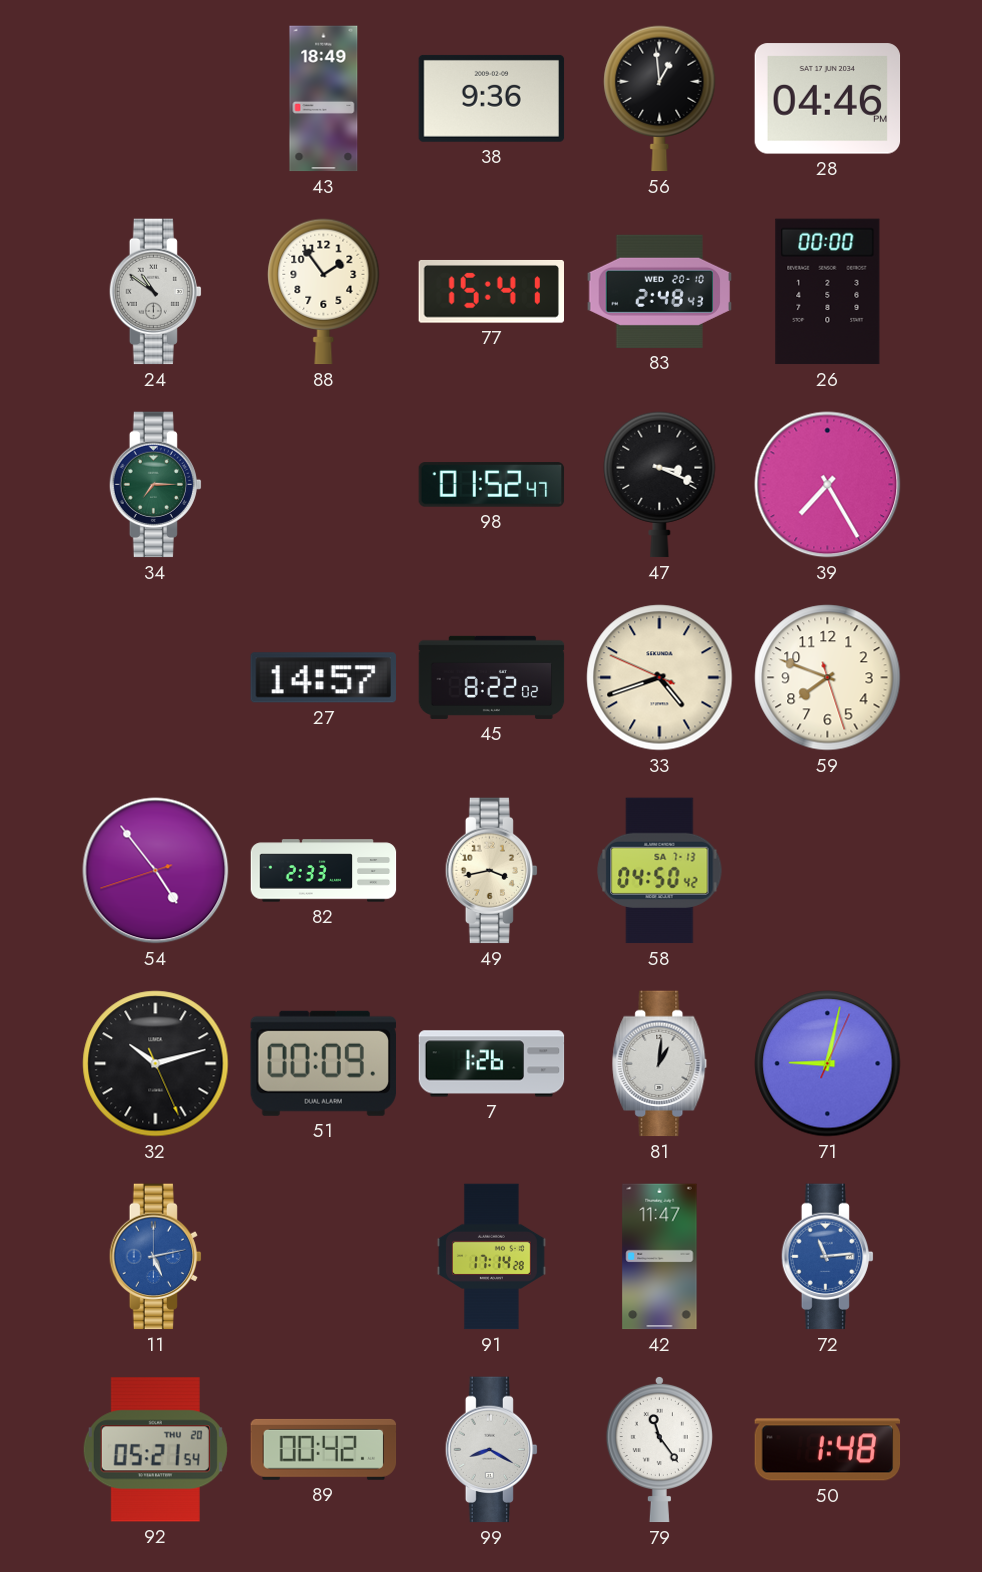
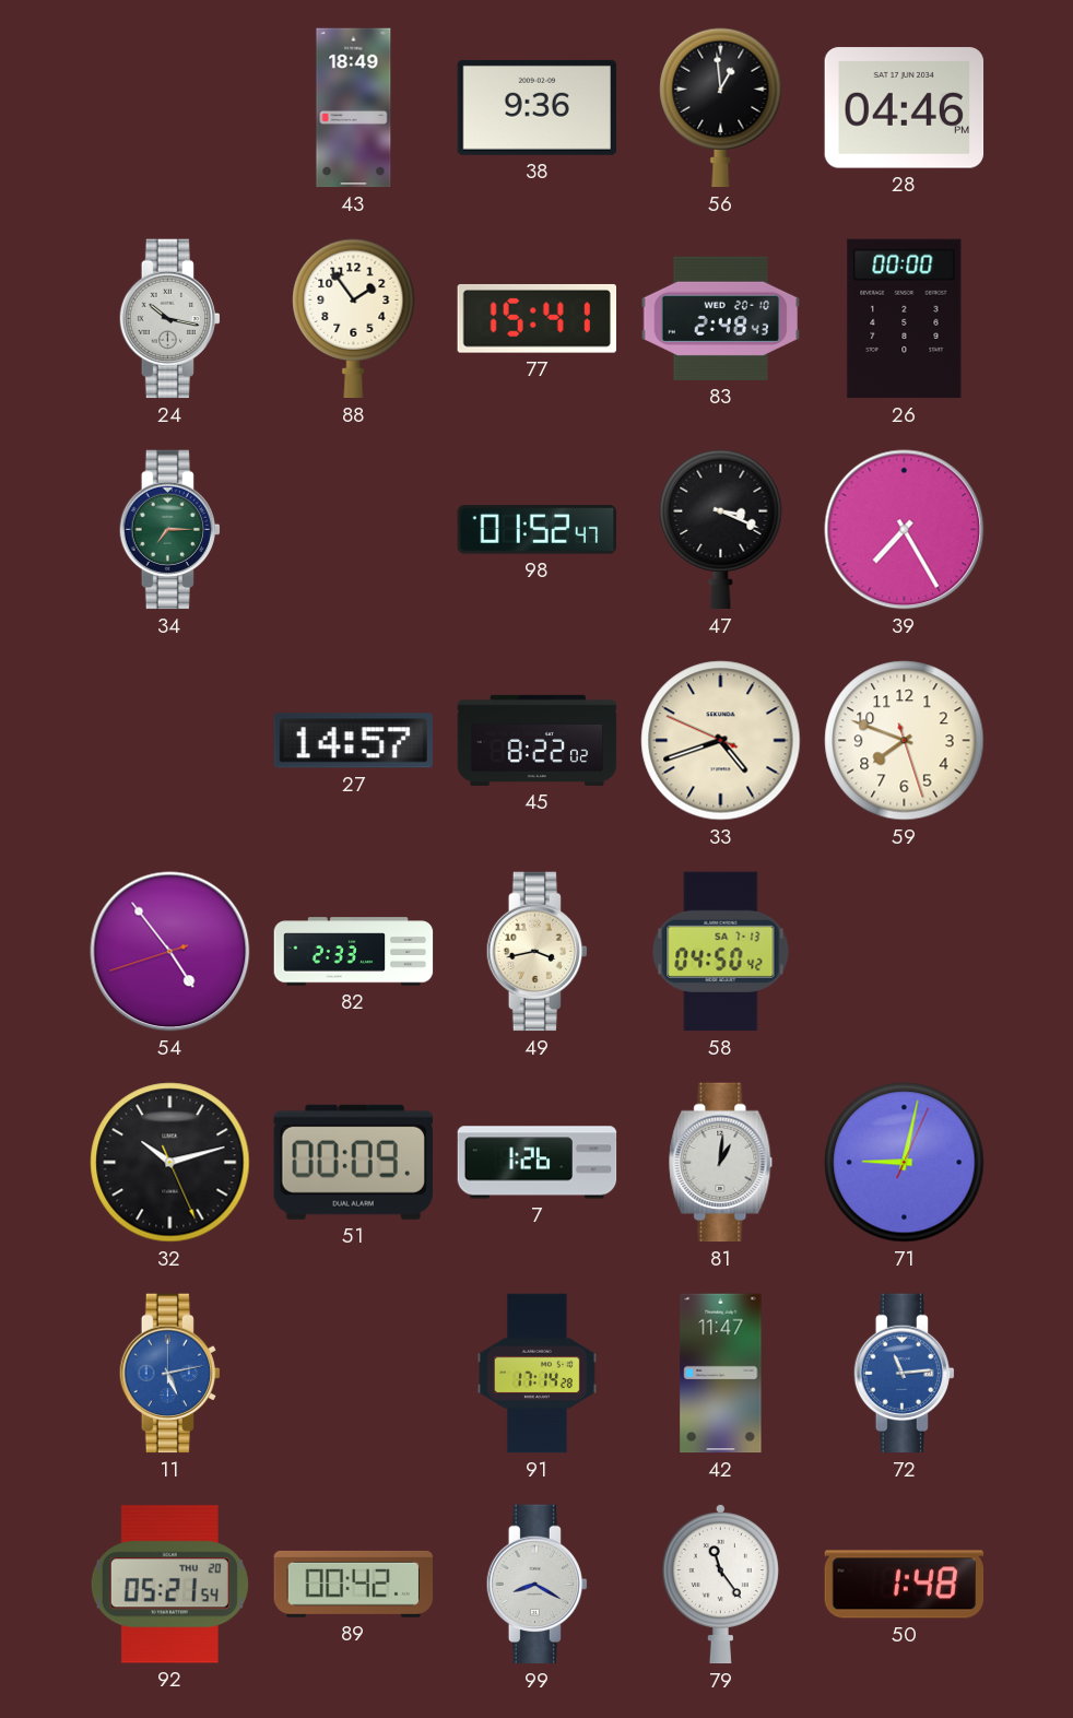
24: 10:51 -> 10:17 (169, 319)
